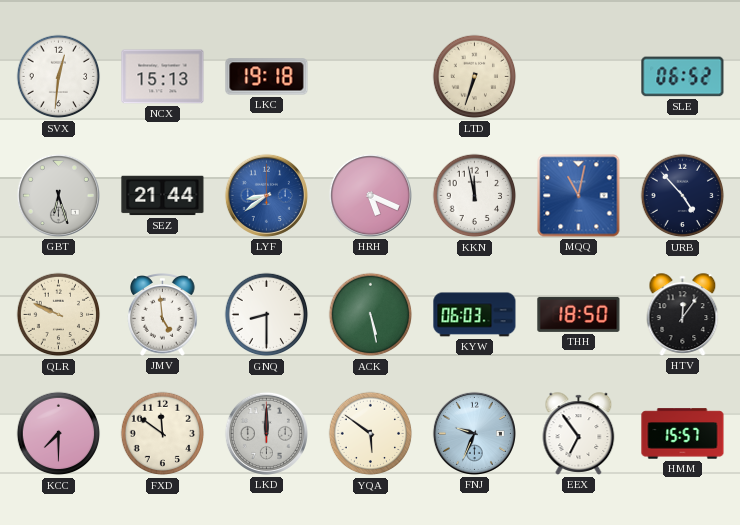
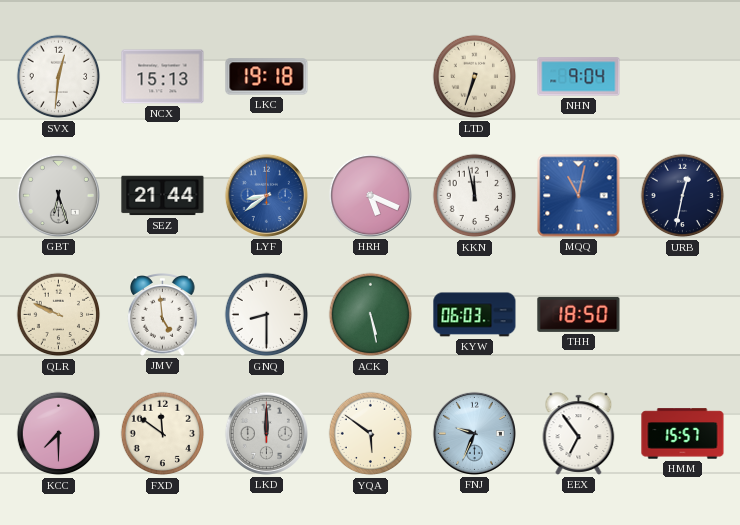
NHN: none -> 9:04 (579, 77)
SLE: 06:52 -> none (683, 77)
URB: 4:53 -> 12:32 (683, 196)
HTV: 12:06 -> none (683, 315)
